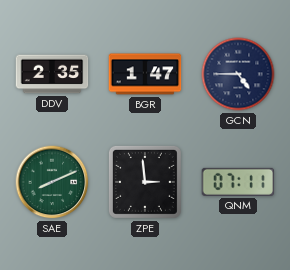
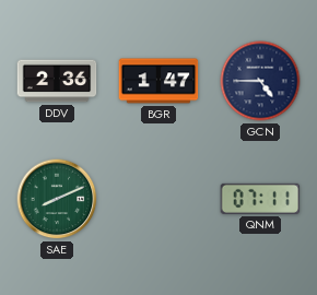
DDV: 2:35 -> 2:36 (57, 81)
ZPE: 2:59 -> none (145, 182)
